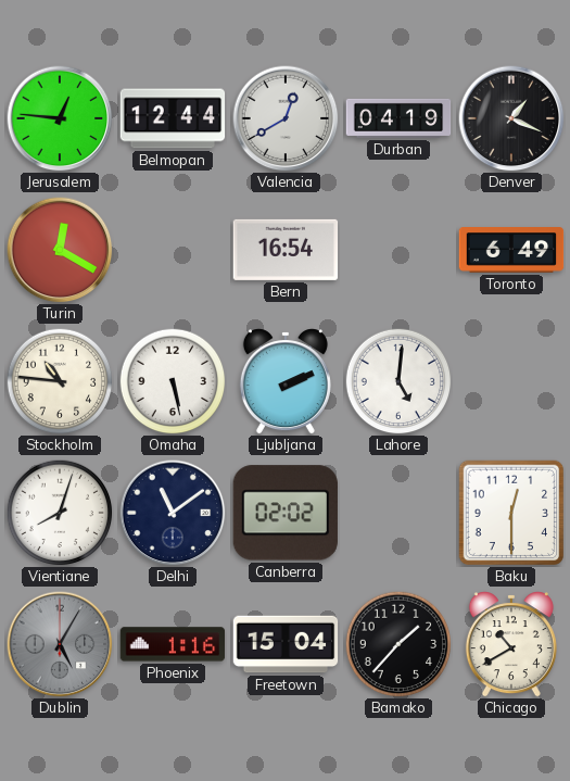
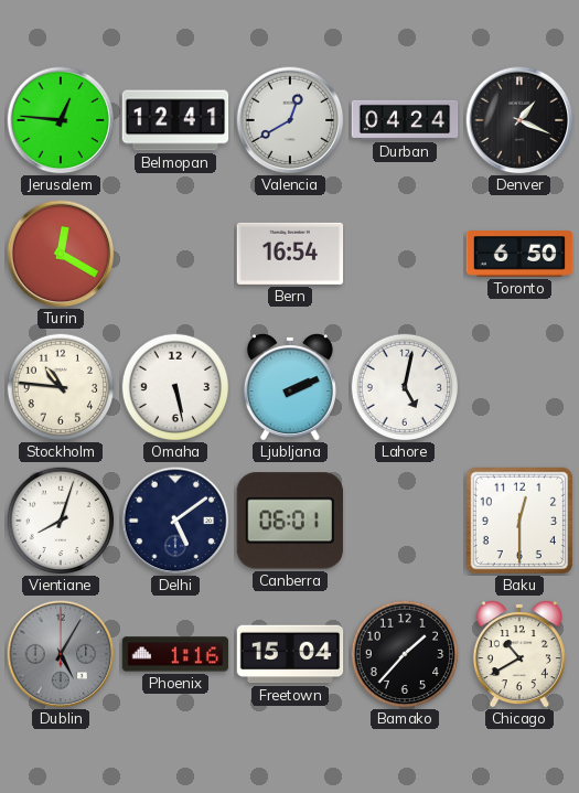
Belmopan: 12:44 -> 12:41 (175, 120)
Durban: 04:19 -> 04:24 (405, 120)
Toronto: 6:49 -> 6:50 (519, 255)
Lahore: 5:01 -> 5:02 (405, 387)
Delhi: 11:09 -> 5:09 (175, 521)
Canberra: 02:02 -> 06:01 (290, 521)
